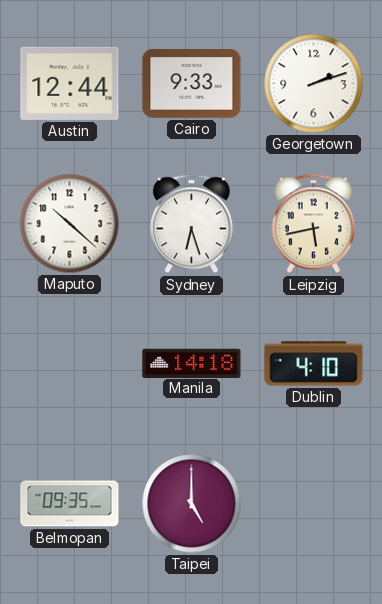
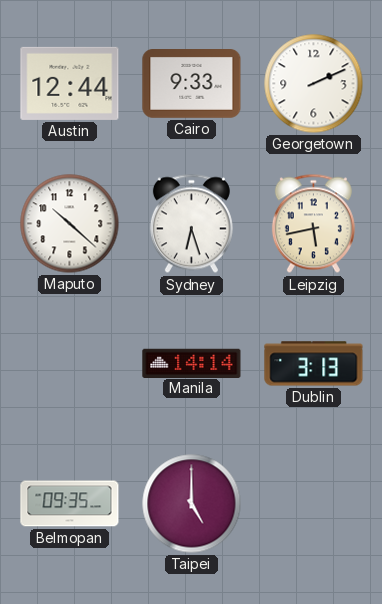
Georgetown: 2:12 -> 2:11 (314, 84)
Manila: 14:18 -> 14:14 (192, 363)
Dublin: 4:10 -> 3:13 (314, 364)
